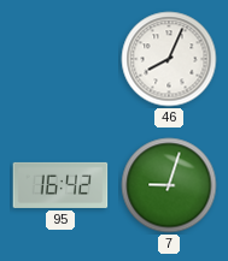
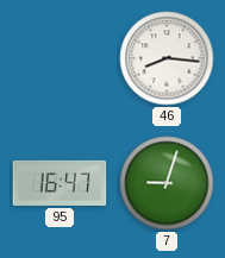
46: 8:04 -> 8:16 (167, 58)
95: 16:42 -> 16:47 (60, 183)
